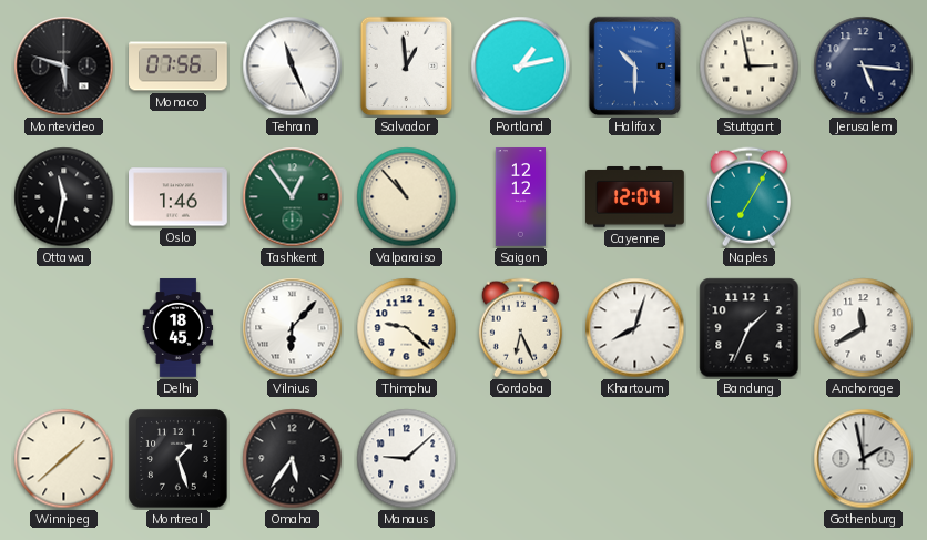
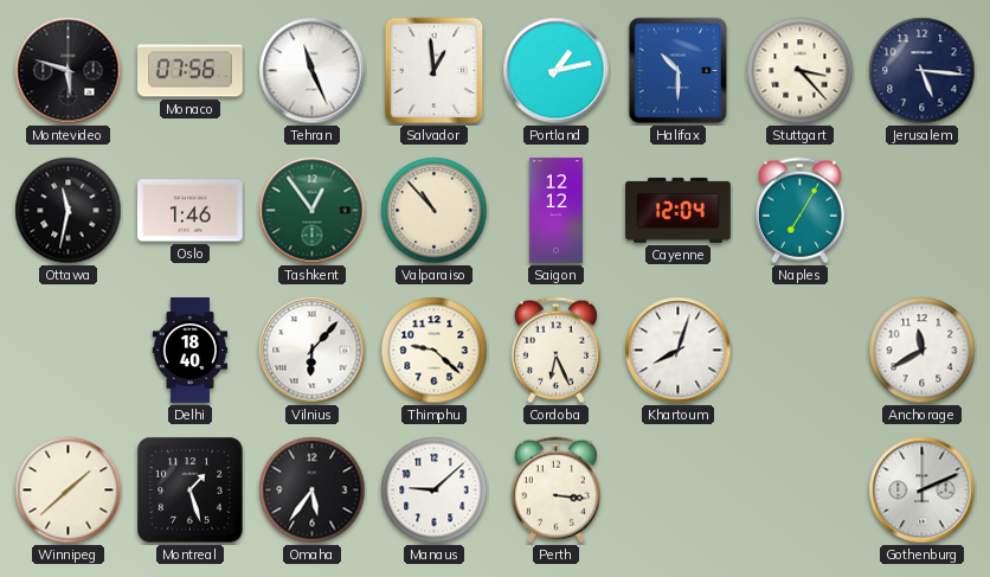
Stuttgart: 2:58 -> 3:23 (801, 71)
Delhi: 18:45 -> 18:40 (191, 351)
Bandung: 1:34 -> none (750, 328)
Perth: none -> 3:16 (555, 491)
Gothenburg: 1:58 -> 2:11 (922, 491)
